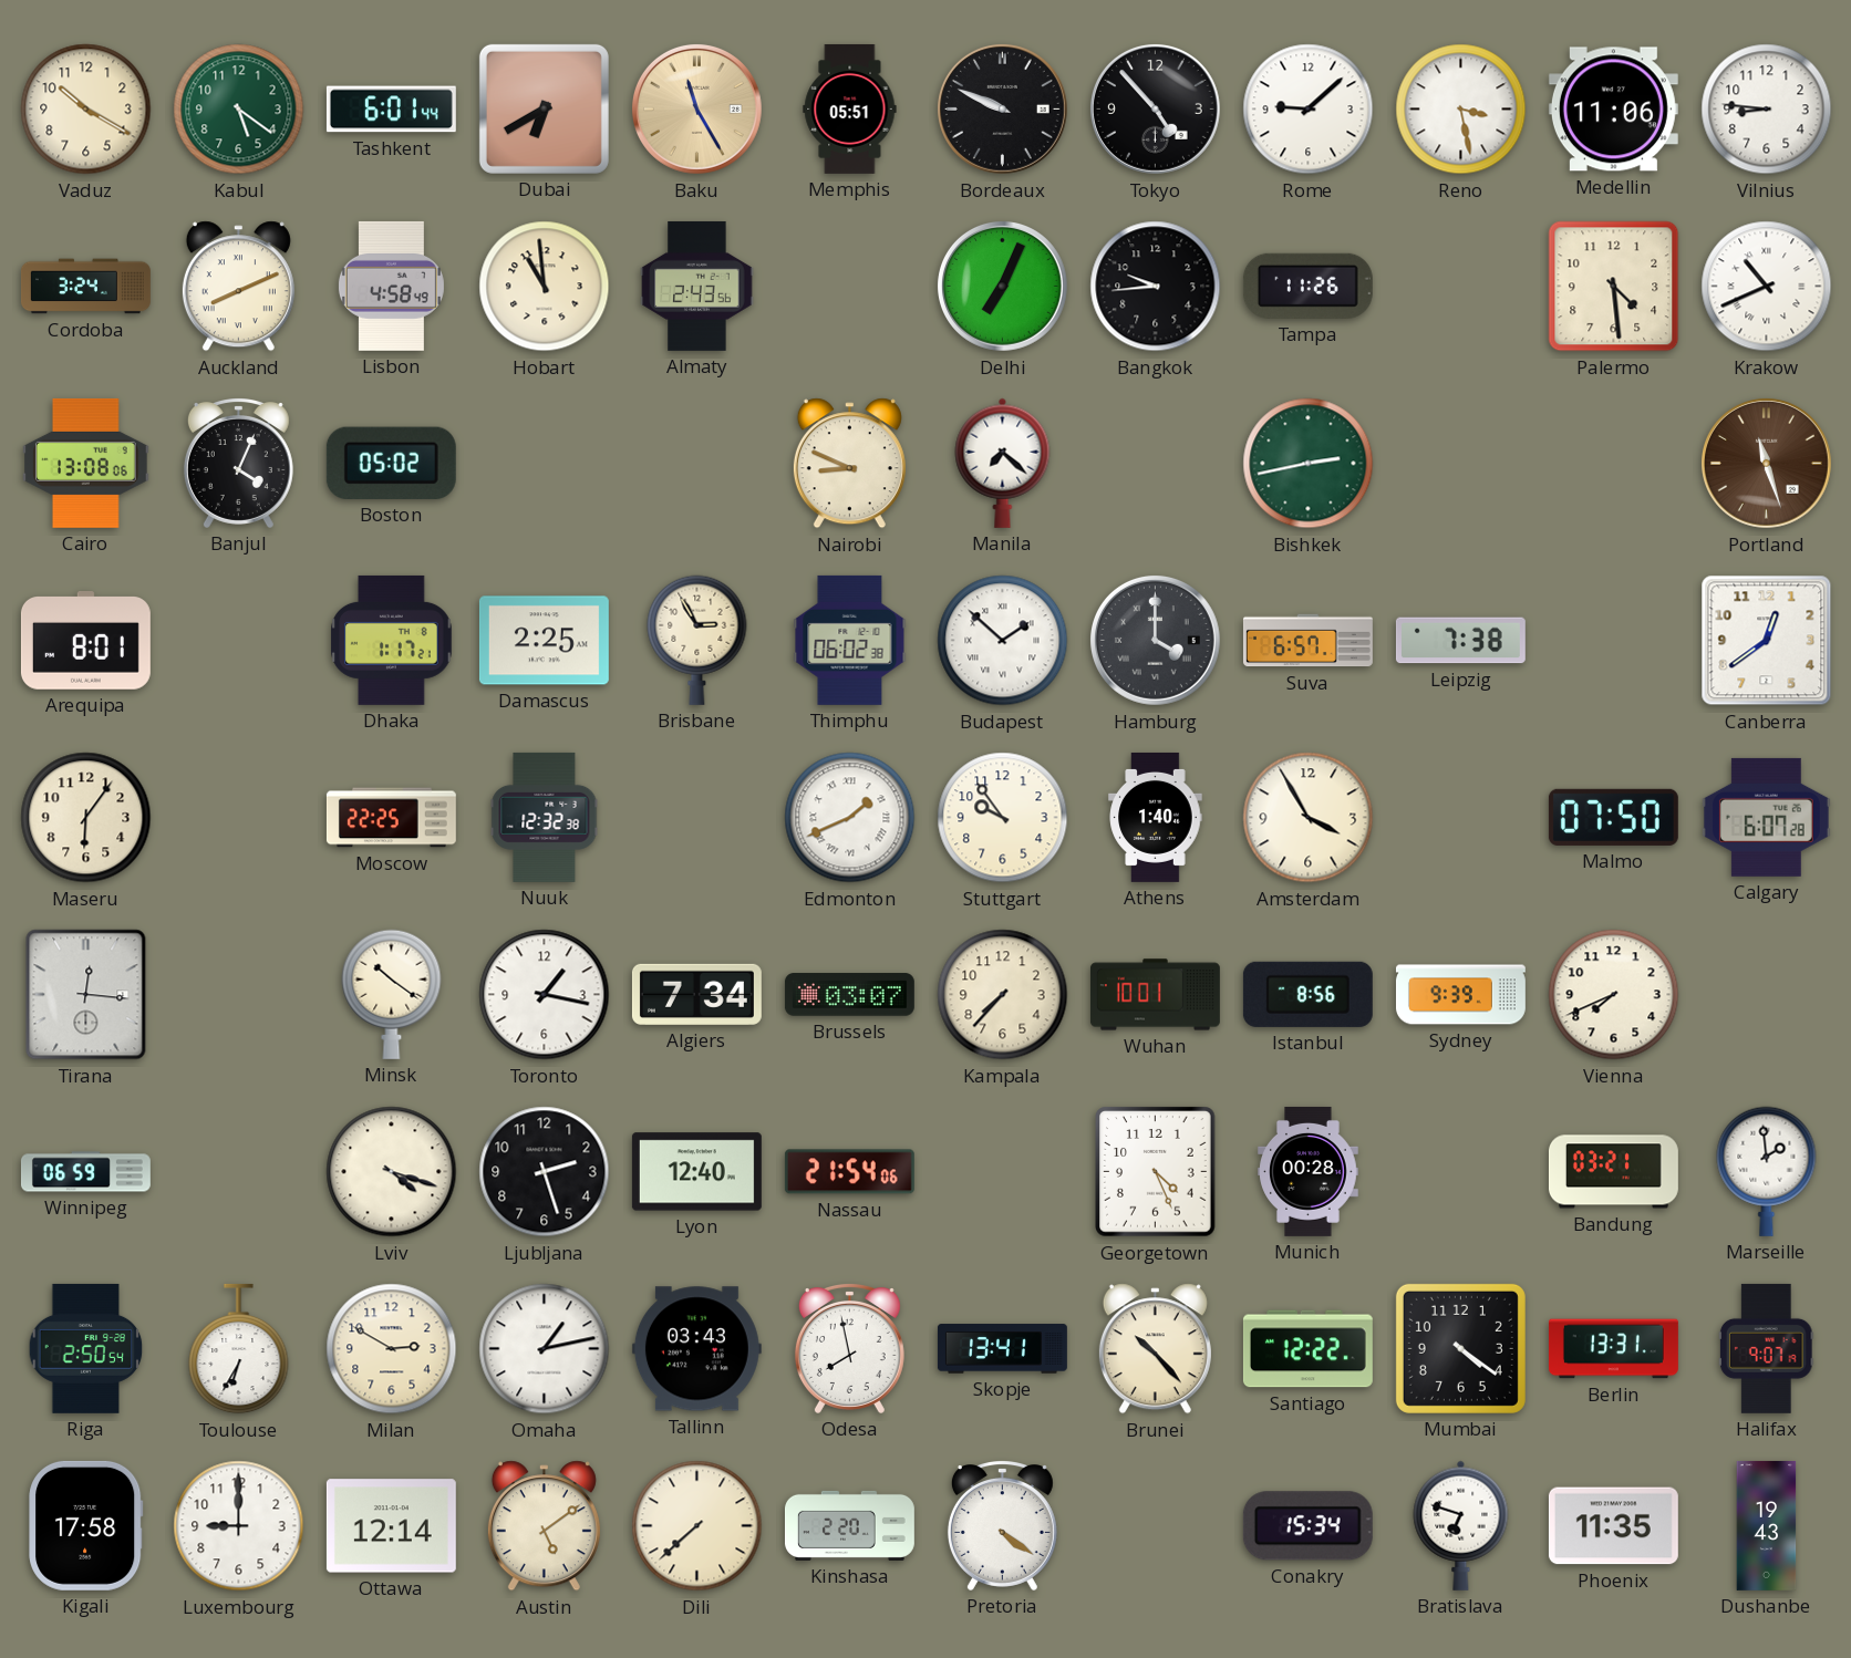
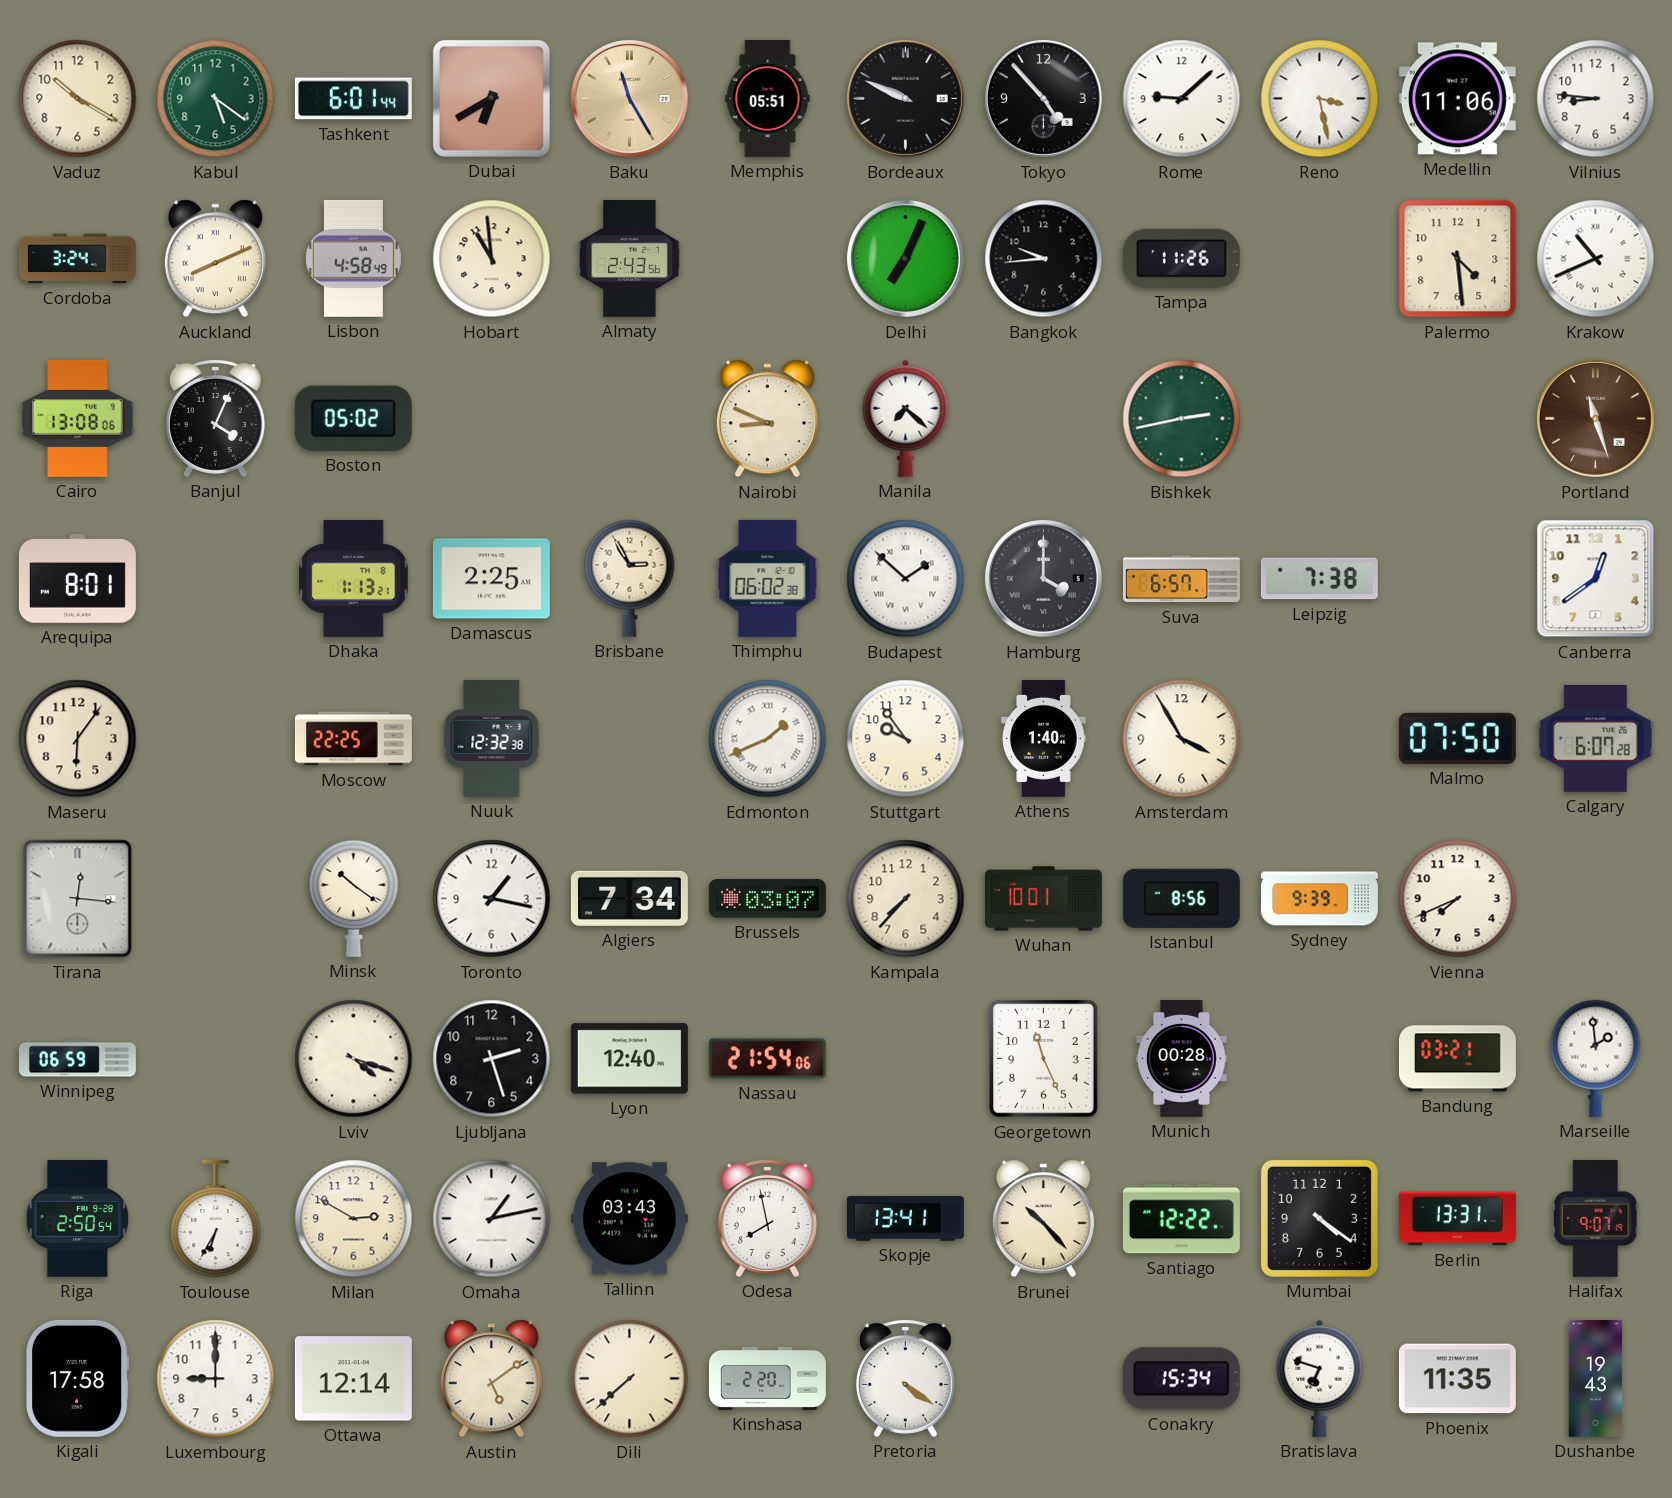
Dhaka: 1:17 -> 1:13 (354, 578)
Georgetown: 4:26 -> 11:26 (1044, 1059)
